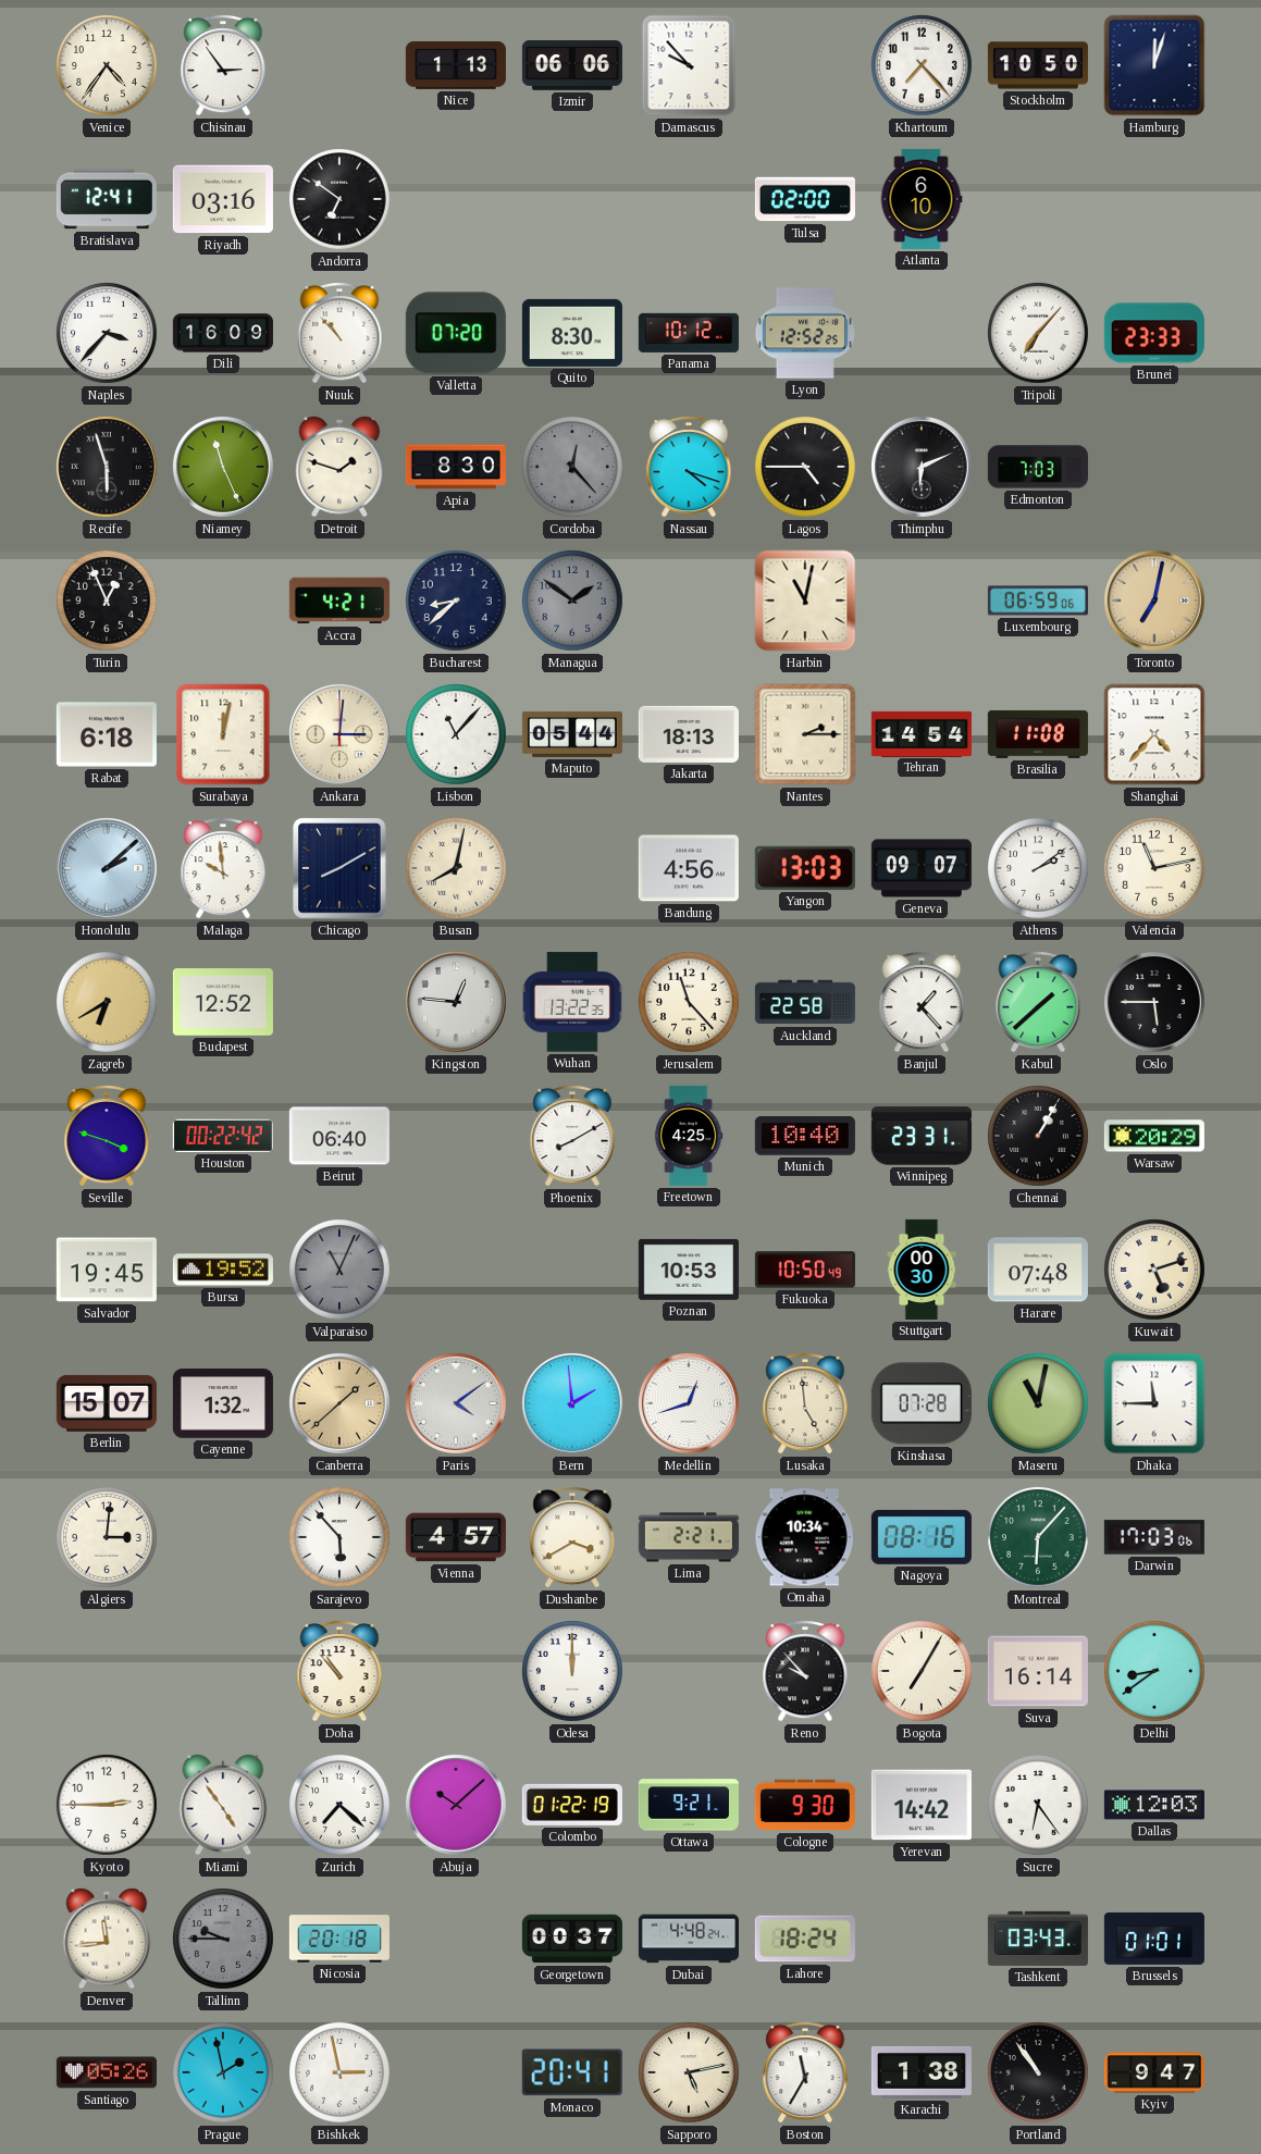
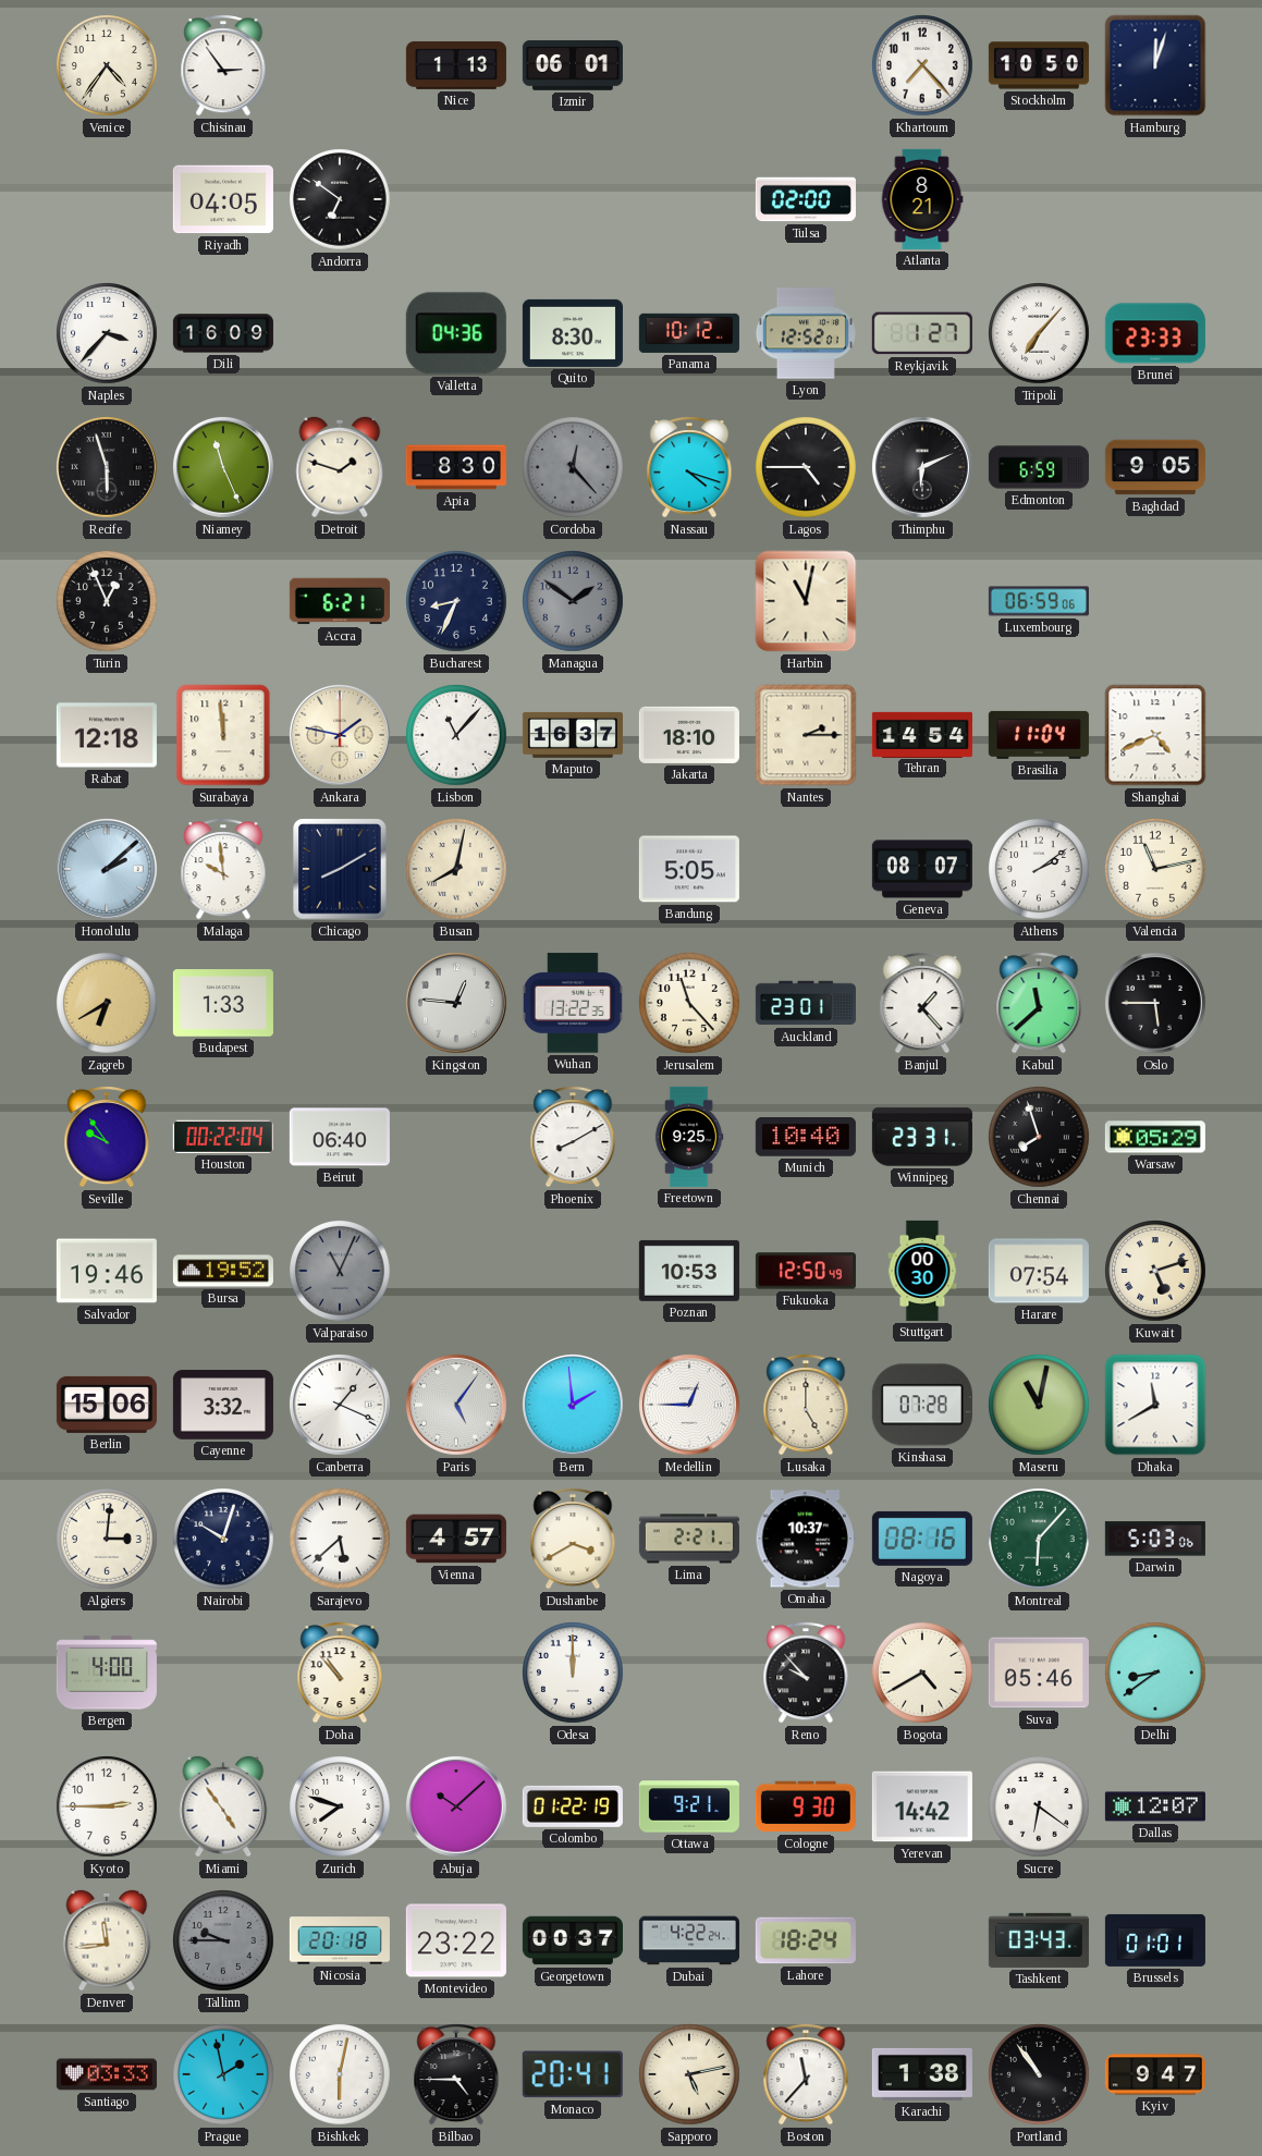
Izmir: 06:06 -> 06:01 (573, 65)
Damascus: 9:53 -> none (689, 65)
Bratislava: 12:41 -> none (107, 199)
Riyadh: 03:16 -> 04:05 (223, 199)
Atlanta: 6:10 -> 8:21 (922, 199)
Nuuk: 10:53 -> none (339, 334)
Valletta: 07:20 -> 04:36 (456, 333)
Lyon: 12:52:25 -> 12:52:01 (806, 333)
Reykjavik: none -> 1:27 (922, 333)
Edmonton: 7:03 -> 6:59 (1039, 467)
Baghdad: none -> 9:05 (1155, 467)
Accra: 4:21 -> 6:21 (340, 601)
Bucharest: 8:38 -> 8:34 (457, 602)
Toronto: 7:02 -> none (1154, 601)
Rabat: 6:18 -> 12:18 (107, 735)
Surabaya: 12:02 -> 11:59 (223, 735)
Ankara: 3:01 -> 1:47 (340, 735)
Maputo: 05:44 -> 16:37 (573, 735)
Jakarta: 18:13 -> 18:10 (689, 735)
Brasilia: 11:08 -> 11:04 (1039, 735)
Shanghai: 4:37 -> 4:41 (1155, 735)
Bandung: 4:56 -> 5:05 (689, 869)
Yangon: 13:03 -> none (805, 868)
Geneva: 09:07 -> 08:07 (922, 869)
Budapest: 12:52 -> 1:33 (223, 1003)
Auckland: 22:58 -> 23:01 (806, 1003)
Kabul: 1:38 -> 11:38 (1039, 1004)
Seville: 3:48 -> 9:54 (107, 1138)
Houston: 00:22:42 -> 00:22:04 (223, 1137)
Freetown: 4:25 -> 9:25 (689, 1137)
Chennai: 1:05 -> 7:57 (1040, 1138)
Warsaw: 20:29 -> 05:29 (1155, 1137)
Salvador: 19:45 -> 19:46 (107, 1271)
Fukuoka: 10:50 -> 12:50 (806, 1271)
Harare: 07:48 -> 07:54 (1039, 1271)
Berlin: 15:07 -> 15:06 (107, 1405)
Cayenne: 1:32 -> 3:32 (223, 1405)
Canberra: 1:38 -> 1:19 (340, 1405)
Canberra dial: champagne -> white (340, 1405)
Paris: 4:09 -> 5:06 (456, 1405)
Medellin: 12:42 -> 12:45 (689, 1405)
Lusaka: 4:59 -> 5:00 (806, 1406)
Dhaka: 11:45 -> 11:40 (1155, 1405)
Nairobi: none -> 10:03 (224, 1540)
Sarajevo: 5:53 -> 5:38 (341, 1540)
Omaha: 10:34 -> 10:37 (806, 1539)
Darwin: 17:03 -> 5:03 (1155, 1539)
Bergen: none -> 4:00 (107, 1673)
Bogota: 7:05 -> 4:40 (923, 1674)
Suva: 16:14 -> 05:46 (1039, 1673)
Zurich: 7:22 -> 7:48 (341, 1808)
Sucre: 6:24 -> 6:21 (1040, 1808)
Dallas: 12:03 -> 12:07 (1155, 1806)
Montevideo: none -> 23:22 (456, 1940)
Dubai: 4:48 -> 4:22 (689, 1940)
Santiago: 05:26 -> 03:33 (107, 2074)
Bishkek: 2:58 -> 6:02 (341, 2075)
Bilbao: none -> 4:45 (456, 2075)
Boston: 11:35 -> 11:37 (806, 2075)
